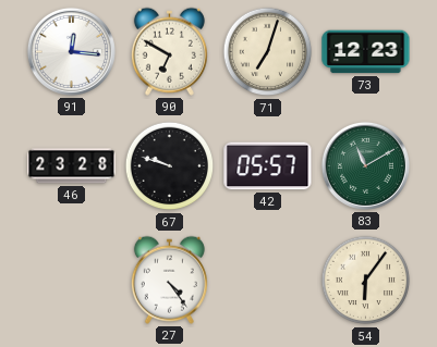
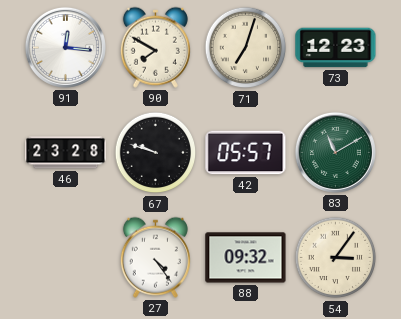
90: 6:50 -> 7:50 (155, 47)
88: none -> 09:32 (246, 258)
54: 6:06 -> 3:06 (336, 258)
